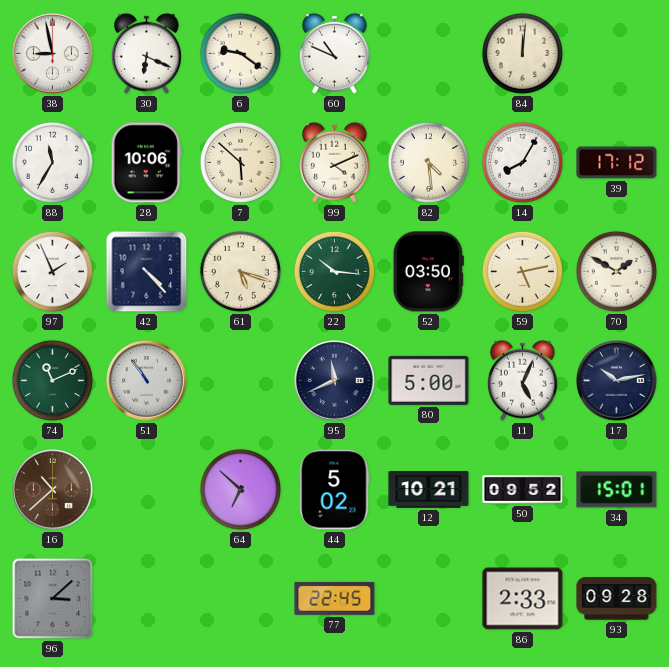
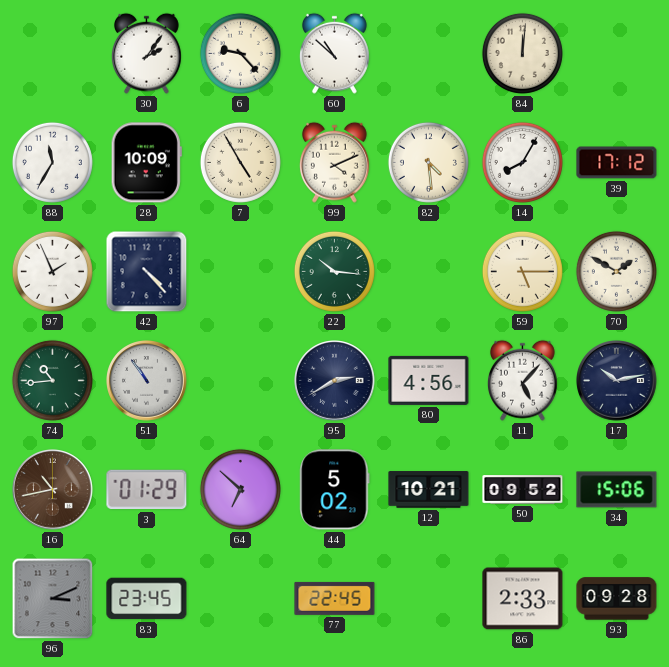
38: 8:58 -> none (53, 54)
30: 6:19 -> 2:06 (146, 53)
6: 9:21 -> 9:23 (240, 53)
60: 10:49 -> 10:52 (334, 53)
28: 10:06 -> 10:09 (146, 163)
7: 5:52 -> 4:55 (240, 162)
61: 5:18 -> none (240, 271)
52: 03:50 -> none (428, 272)
59: 5:13 -> 5:15 (522, 271)
74: 11:11 -> 10:44 (52, 380)
95: 11:41 -> 2:40 (335, 381)
80: 5:00 -> 4:56 (429, 380)
11: 5:04 -> 5:07 (522, 380)
16: 10:38 -> 10:43 (53, 490)
3: none -> 01:29 (147, 490)
34: 15:01 -> 15:06 (617, 490)
96: 3:08 -> 3:11 (53, 599)
83: none -> 23:45 (147, 599)
